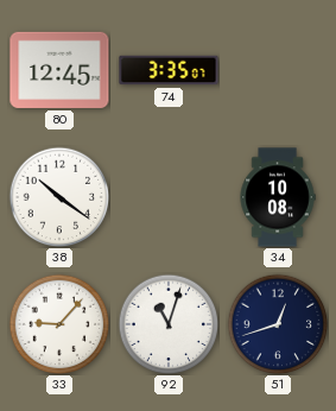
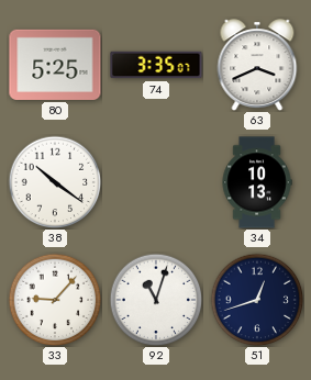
80: 12:45 -> 5:25 (55, 65)
63: none -> 3:41 (257, 65)
34: 10:08 -> 10:13 (257, 182)
